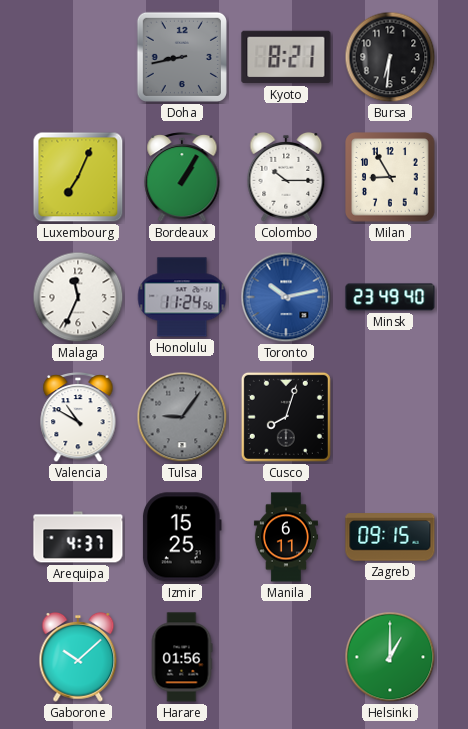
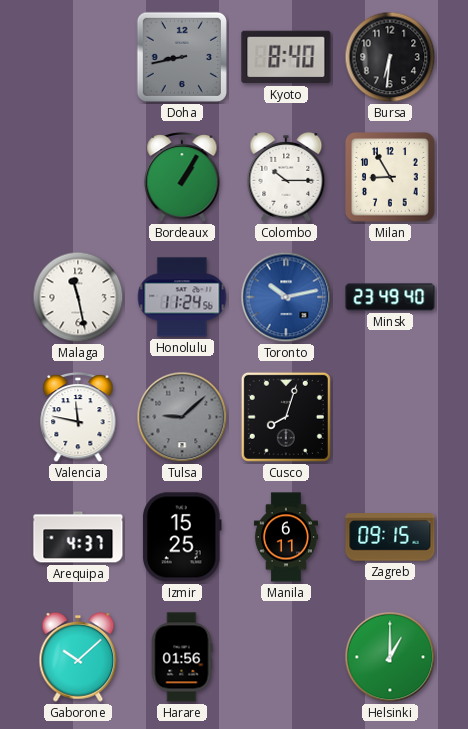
Kyoto: 8:21 -> 8:40 (286, 57)
Luxembourg: 7:04 -> none (78, 177)
Malaga: 11:34 -> 11:28 (78, 297)
Valencia: 10:50 -> 11:47 (78, 417)
Tulsa: 9:06 -> 9:08 (182, 417)
